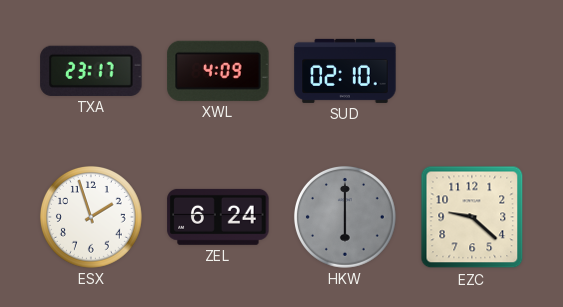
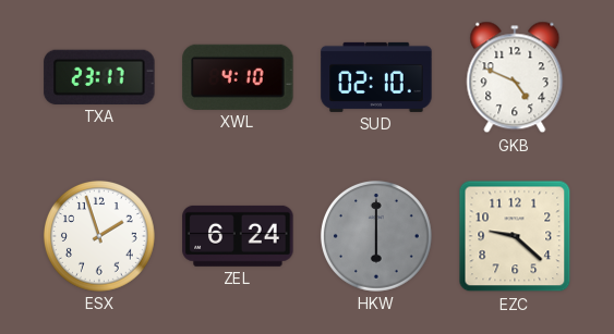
XWL: 4:09 -> 4:10 (238, 77)
GKB: none -> 4:49 (515, 77)
